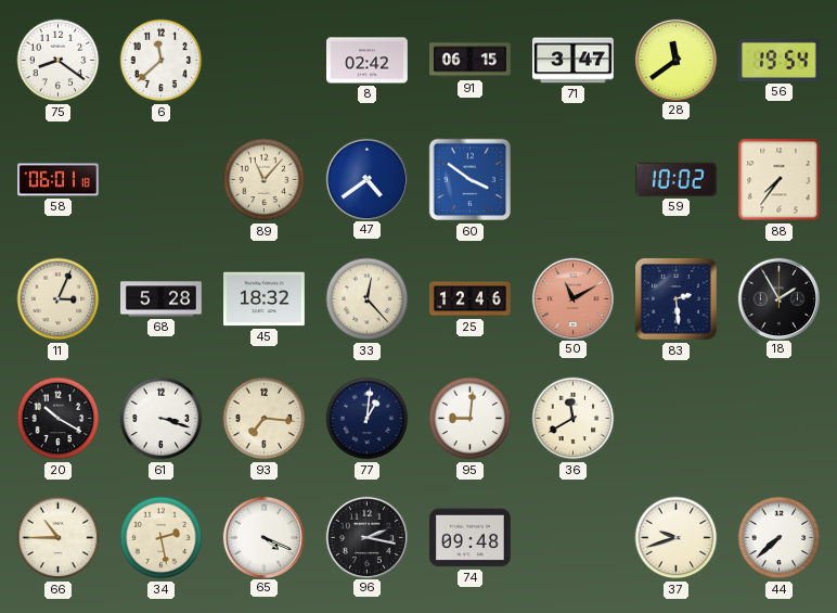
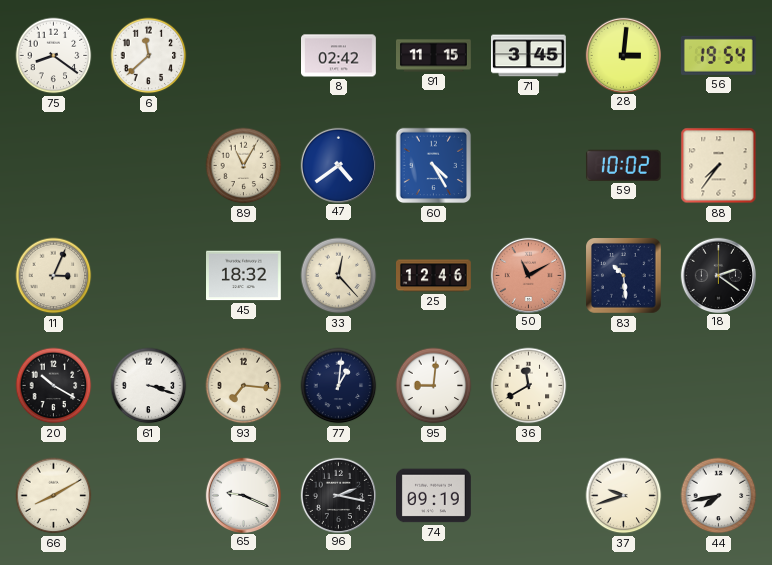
91: 06:15 -> 11:15 (434, 56)
71: 3:47 -> 3:45 (529, 56)
28: 11:39 -> 3:01 (623, 55)
58: 06:01 -> none (59, 180)
89: 11:07 -> 11:05 (244, 166)
60: 3:51 -> 4:25 (434, 166)
68: 5:28 -> none (162, 299)
83: 2:29 -> 10:29 (624, 276)
18: 1:55 -> 2:21 (718, 275)
66: 10:45 -> 8:10 (54, 496)
34: 2:28 -> none (162, 538)
65: 4:19 -> 9:19 (243, 495)
74: 09:48 -> 09:19 (434, 496)
44: 7:38 -> 7:43 (719, 496)
